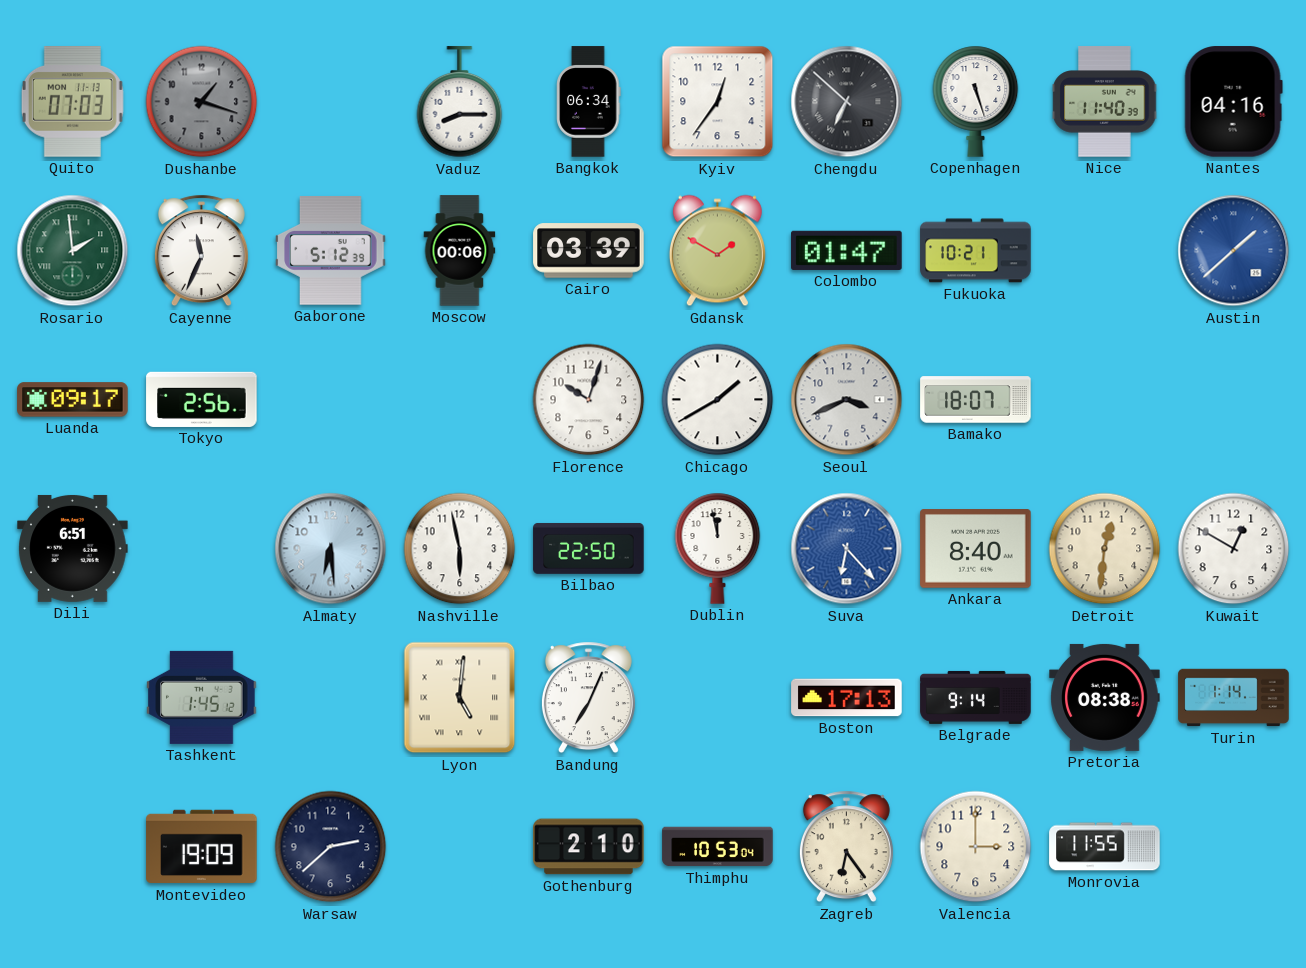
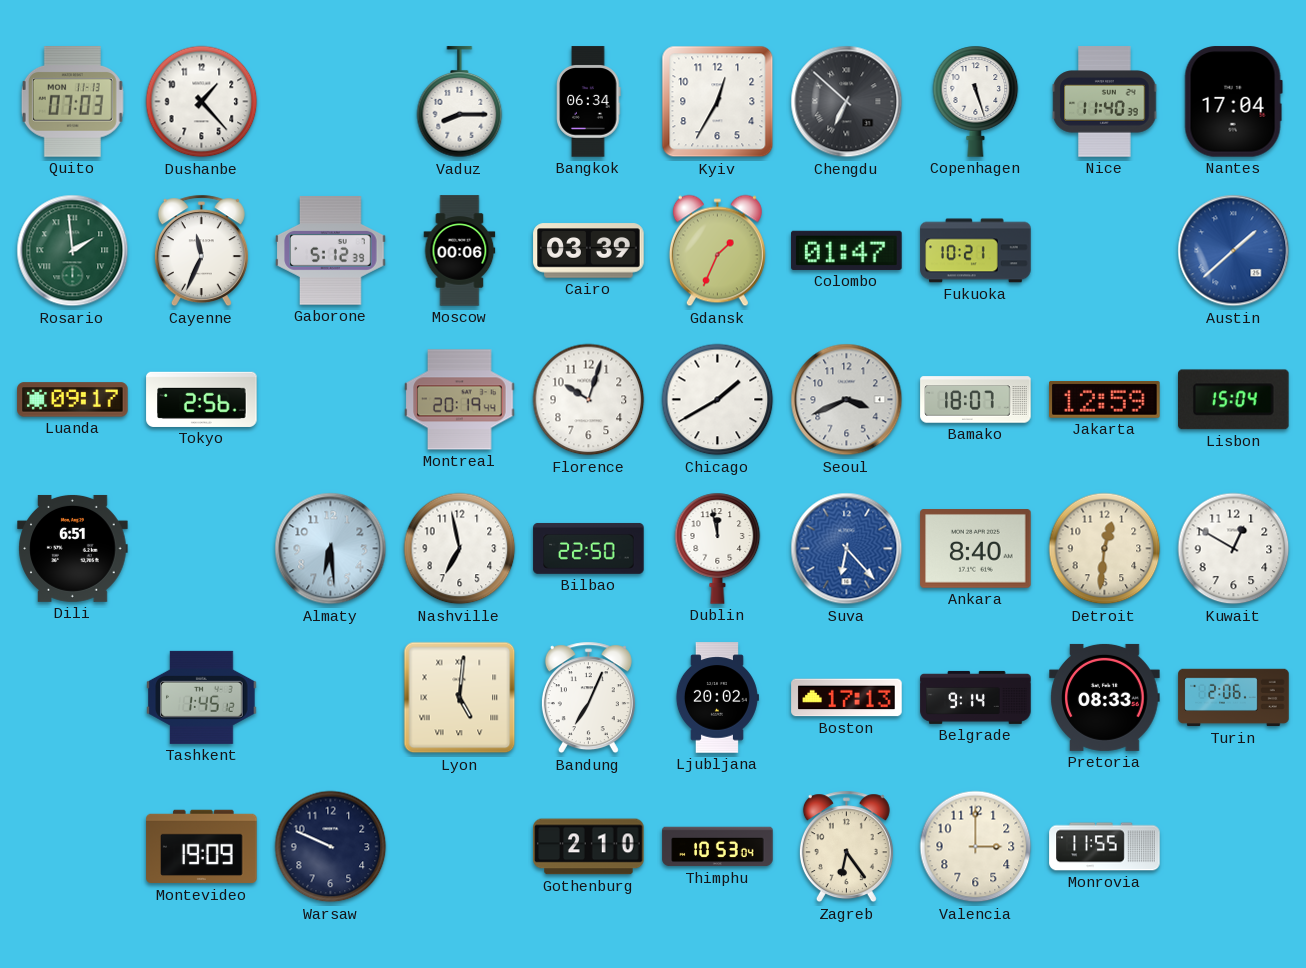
Dushanbe: 1:18 -> 1:23 (202, 102)
Dushanbe dial: grey -> white (202, 102)
Kyiv: 12:36 -> 12:35 (718, 102)
Nantes: 04:16 -> 17:04 (1233, 102)
Gdansk: 1:50 -> 1:34 (717, 251)
Montreal: none -> 20:19 (460, 400)
Jakarta: none -> 12:59 (1105, 399)
Lisbon: none -> 15:04 (1234, 400)
Nashville: 5:58 -> 6:58 (460, 549)
Ljubljana: none -> 20:02 (717, 698)
Pretoria: 08:38 -> 08:33 (1105, 697)
Turin: 1:14 -> 2:06 (1234, 698)
Warsaw: 2:38 -> 9:49 (331, 847)
